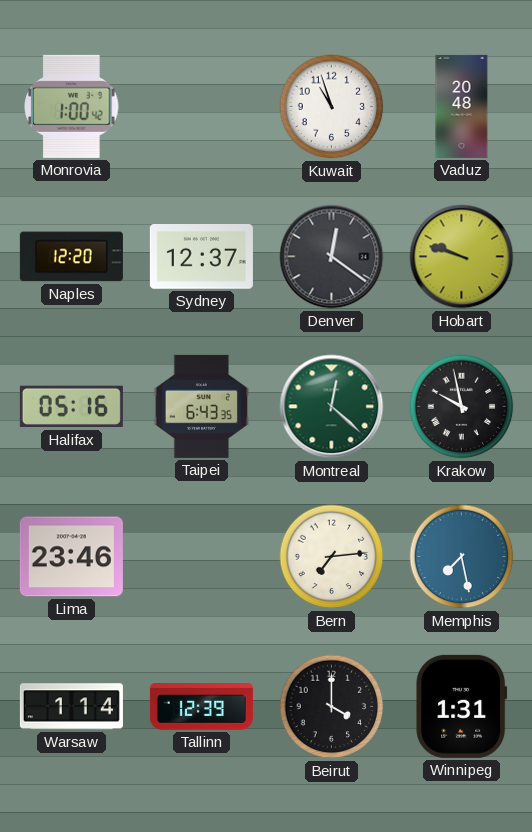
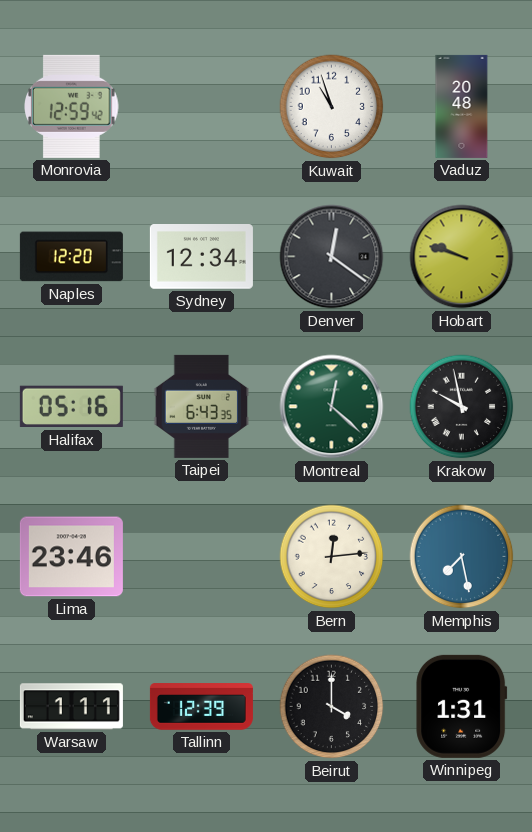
Monrovia: 1:00 -> 12:59 (72, 106)
Sydney: 12:37 -> 12:34 (201, 257)
Bern: 7:14 -> 12:14 (332, 557)
Warsaw: 1:14 -> 1:11 (71, 707)
